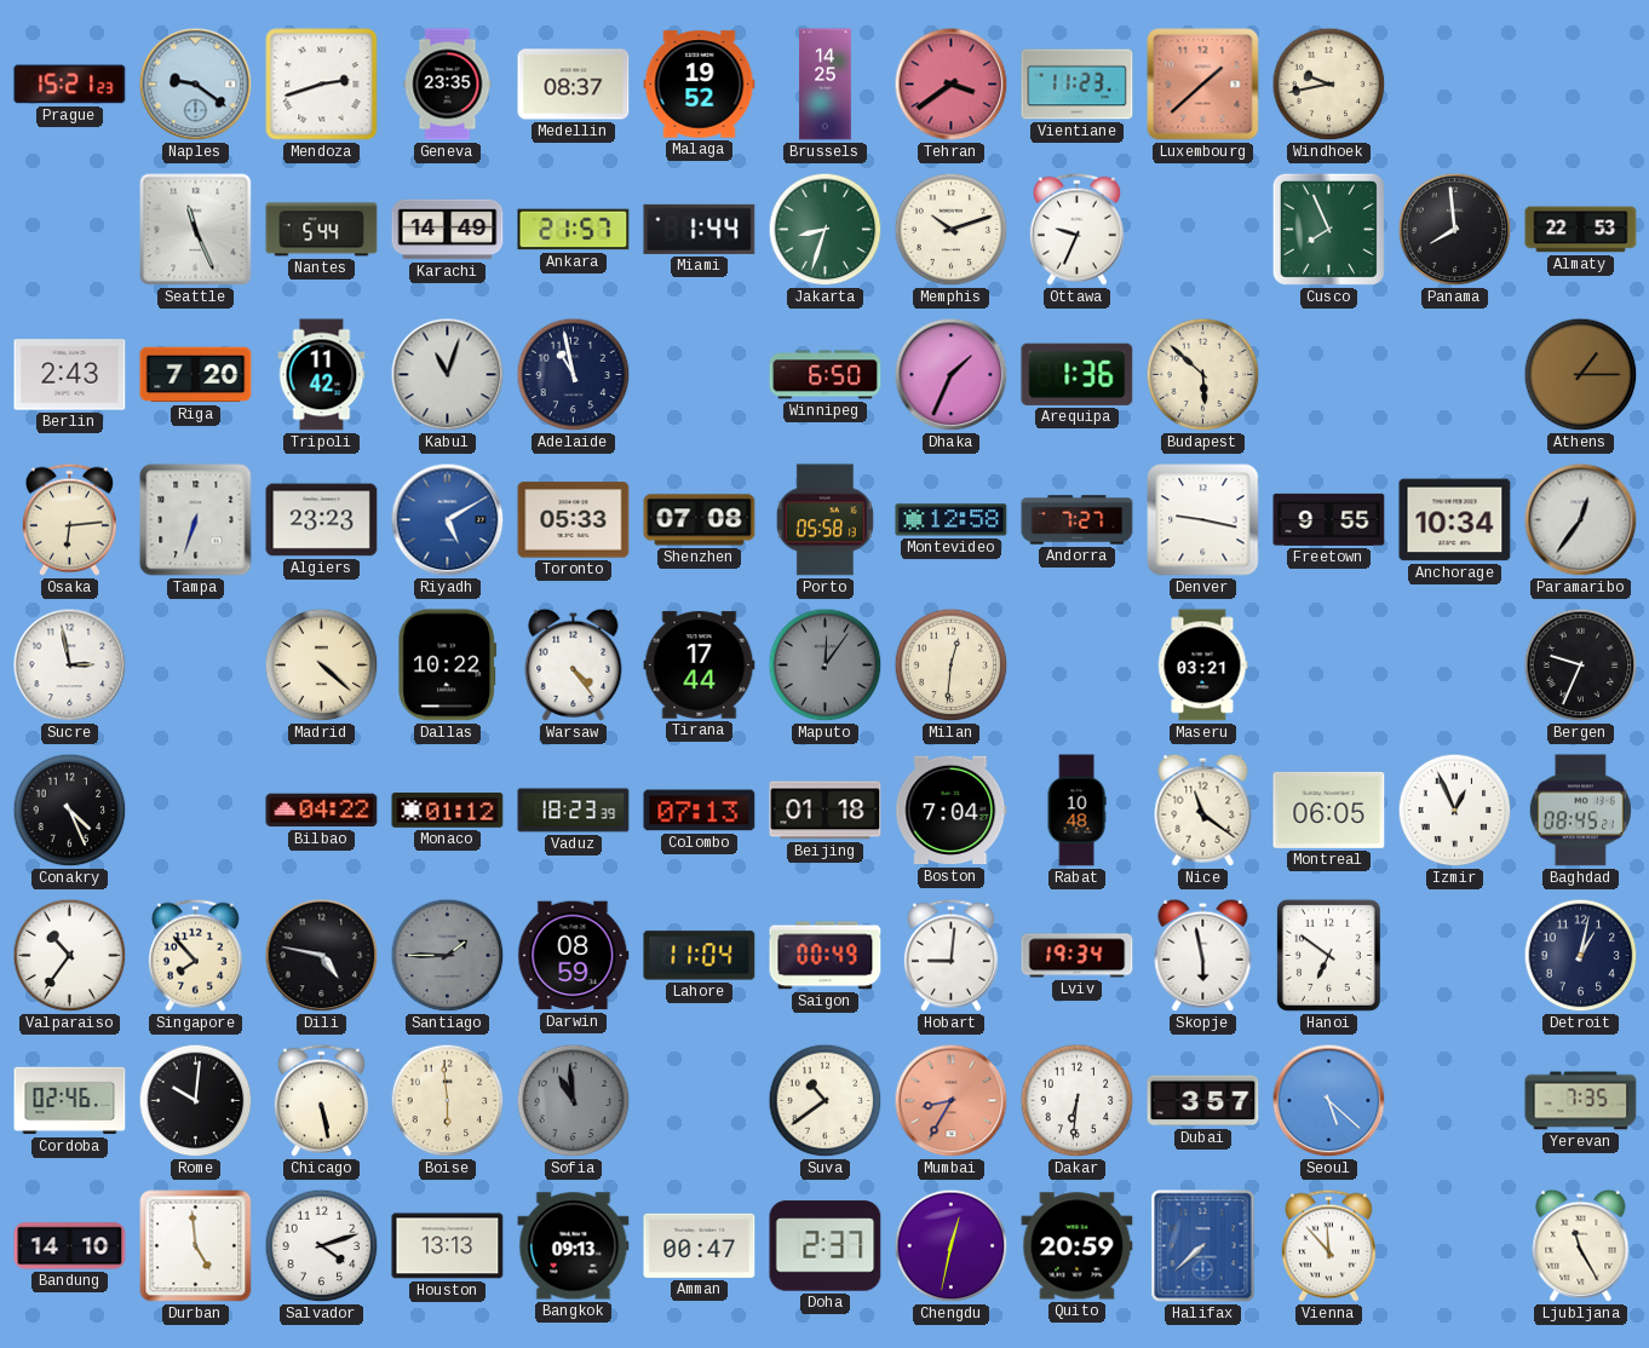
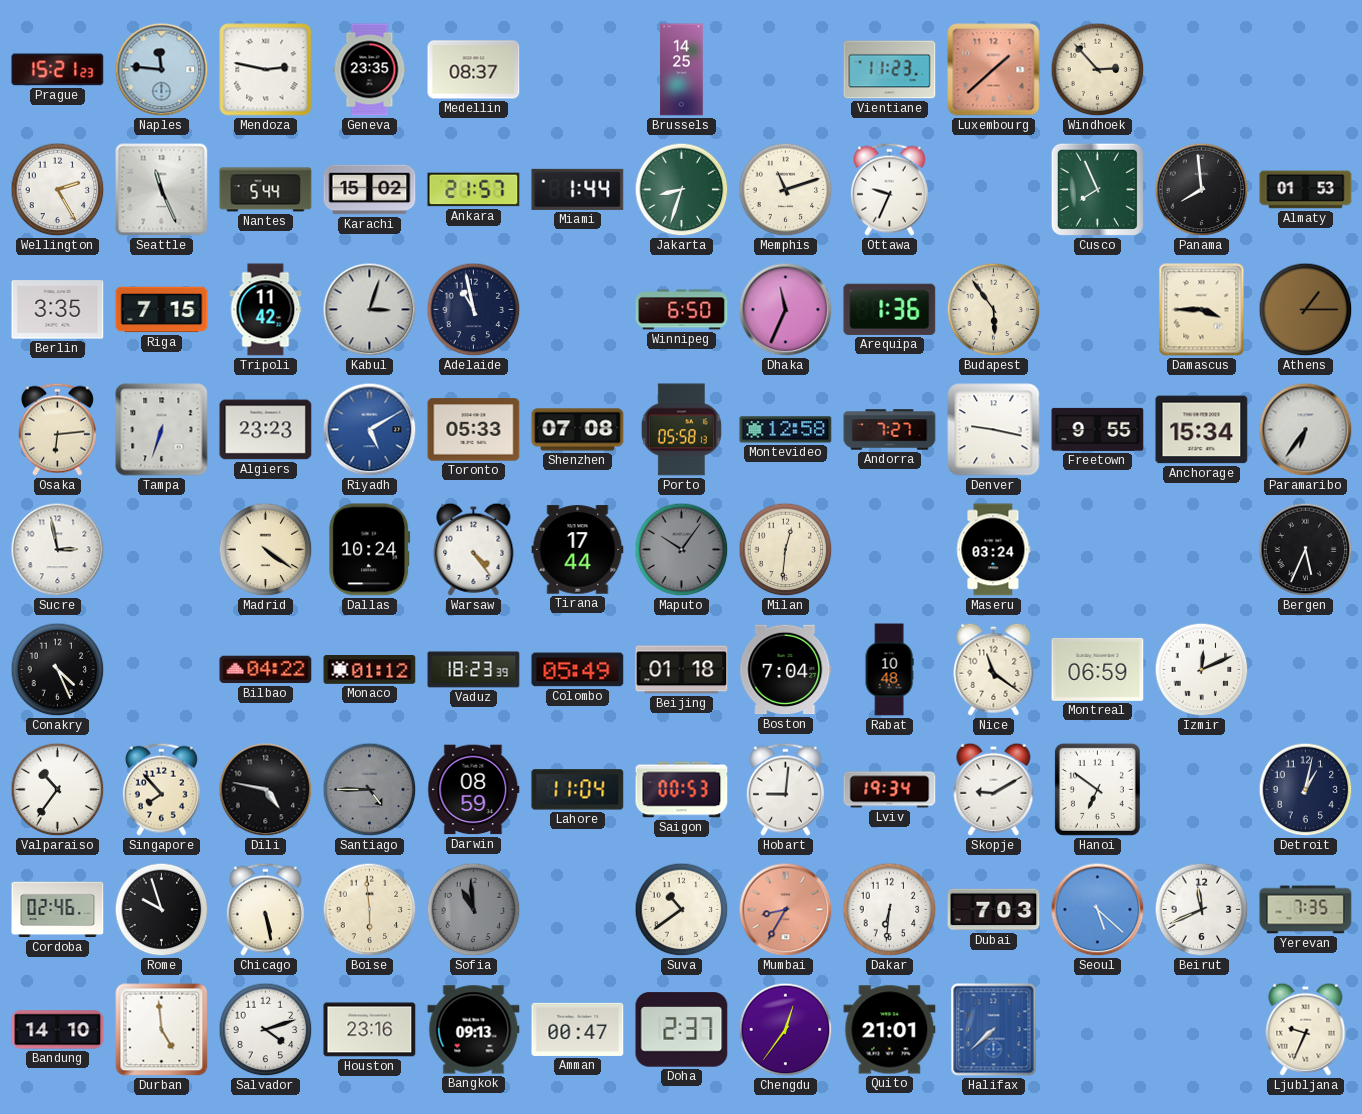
Naples: 9:21 -> 11:46 (162, 70)
Mendoza: 2:42 -> 2:47 (266, 70)
Malaga: 19:52 -> none (700, 85)
Tehran: 3:39 -> none (952, 85)
Windhoek: 9:43 -> 2:53 (1098, 70)
Wellington: none -> 2:25 (58, 190)
Karachi: 14:49 -> 15:02 (370, 190)
Memphis: 10:12 -> 11:12 (786, 190)
Almaty: 22:53 -> 01:53 (1306, 190)
Berlin: 2:43 -> 3:35 (58, 310)
Riga: 7:20 -> 7:15 (162, 310)
Kabul: 11:03 -> 3:03 (370, 310)
Dhaka: 1:34 -> 11:34 (786, 310)
Budapest: 5:52 -> 5:54 (994, 310)
Damascus: none -> 3:45 (1202, 310)
Anchorage: 10:34 -> 15:34 (1202, 430)
Paramaribo: 12:36 -> 6:36 (1306, 430)
Madrid: 4:22 -> 4:21 (266, 550)
Dallas: 10:22 -> 10:24 (370, 550)
Maputo: 12:06 -> 10:06 (682, 550)
Maseru: 03:21 -> 03:24 (994, 550)
Bergen: 9:34 -> 5:34 (1306, 550)
Colombo: 07:13 -> 05:49 (578, 670)
Montreal: 06:05 -> 06:59 (1098, 669)
Izmir: 12:56 -> 12:11 (1202, 670)
Baghdad: 08:45 -> none (1580, 811)
Santiago: 1:45 -> 4:45 (370, 790)
Saigon: 00:49 -> 00:53 (682, 790)
Skopje: 5:58 -> 9:10 (994, 789)
Rome: 10:01 -> 9:57 (162, 910)
Dubai: 3:57 -> 7:03 (994, 910)
Beirut: none -> 11:41 (1202, 910)
Houston: 13:13 -> 23:16 (370, 1030)
Chengdu: 12:32 -> 12:36 (786, 1030)
Quito: 20:59 -> 21:01 (890, 1030)
Vienna: 11:53 -> none (1328, 1245)
Ljubljana: 11:25 -> 9:34 (1306, 1029)
